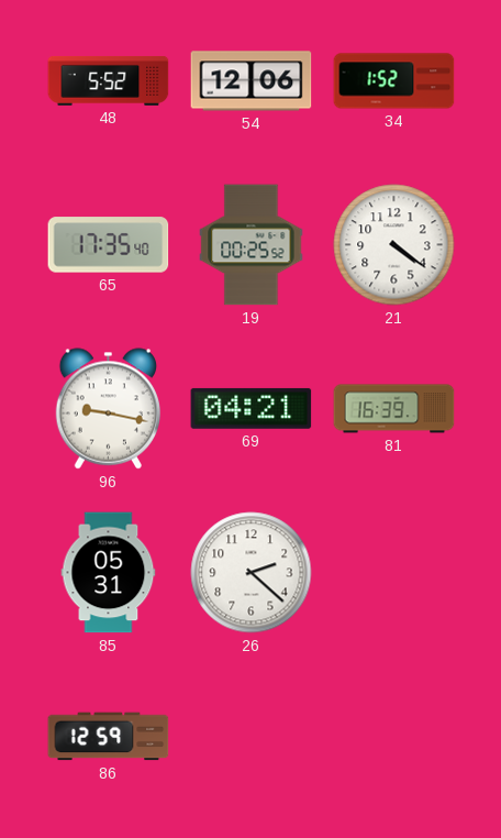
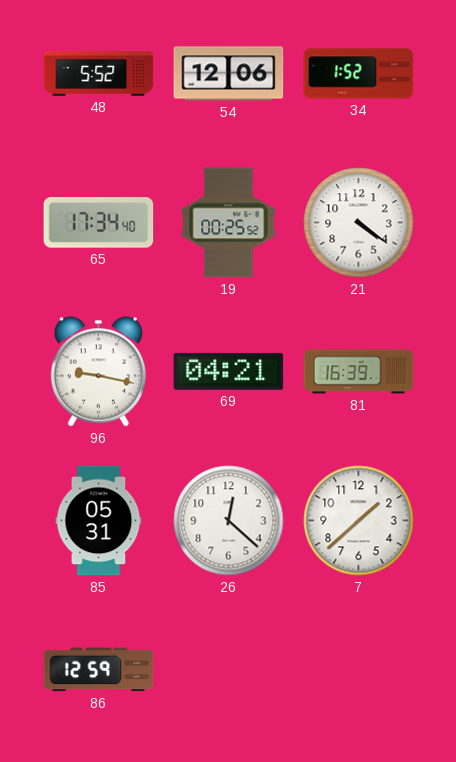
65: 17:35 -> 17:34 (99, 223)
26: 2:22 -> 12:22 (229, 521)
7: none -> 1:38 (359, 521)
